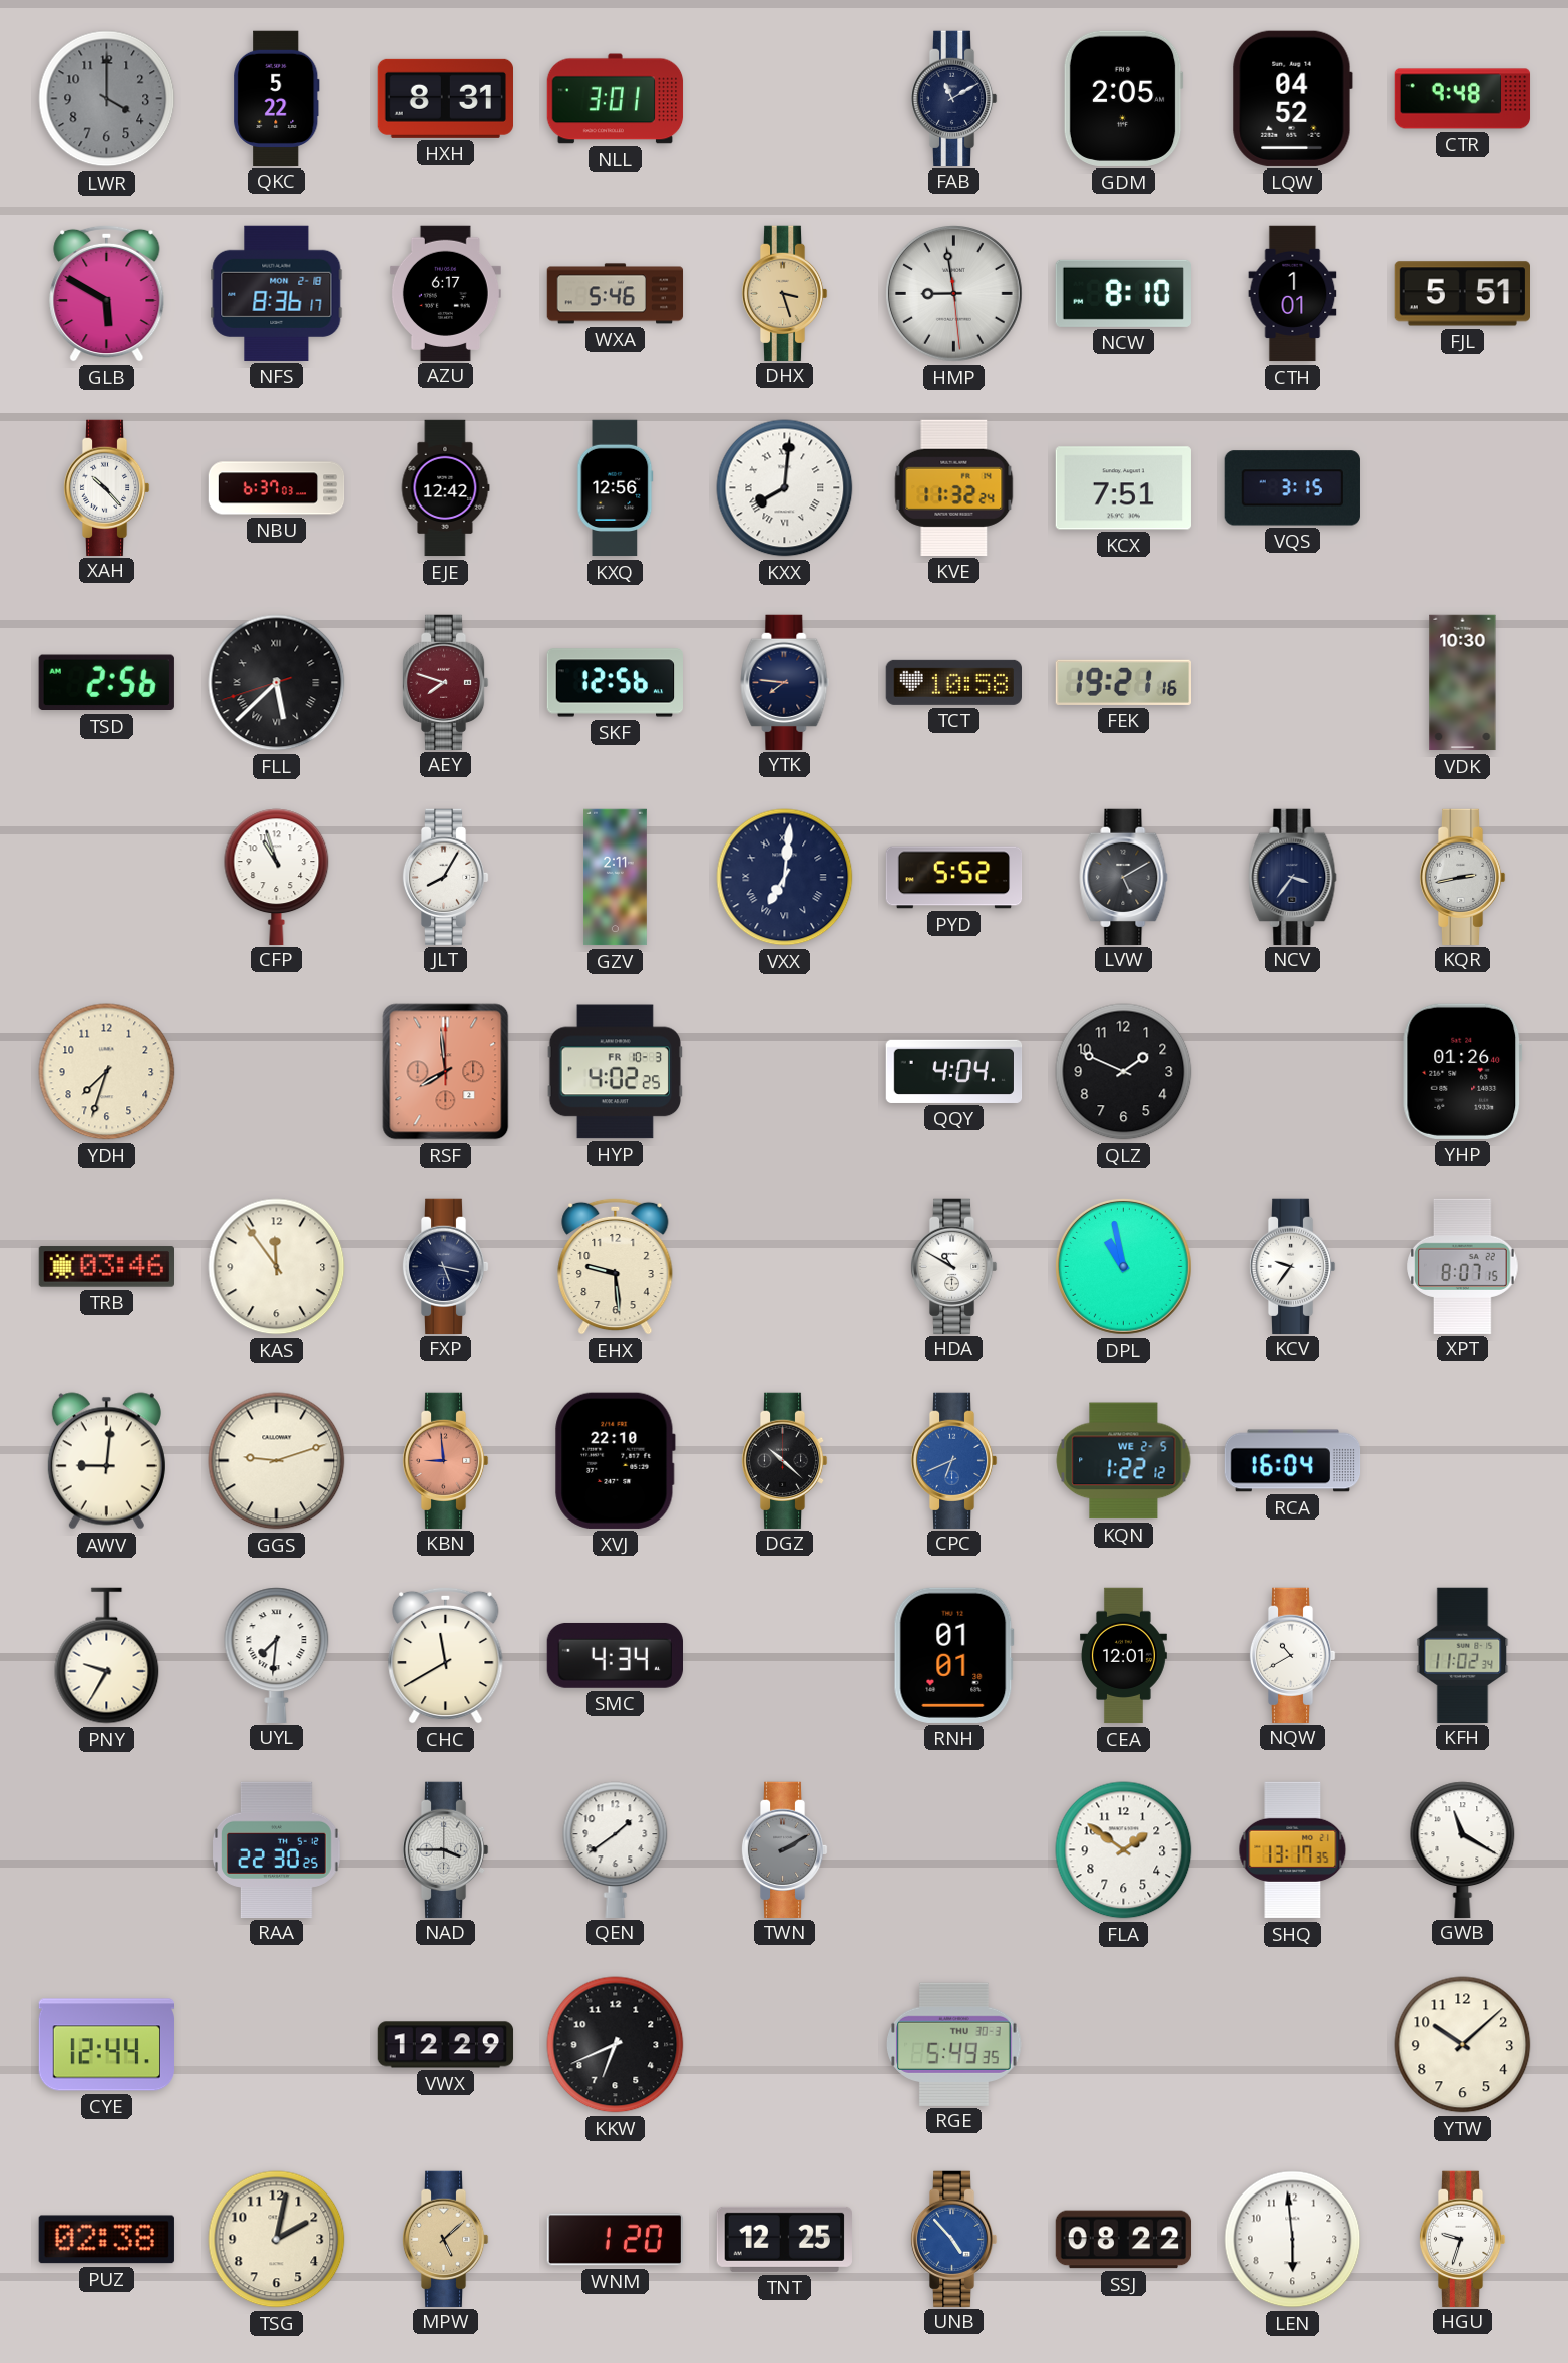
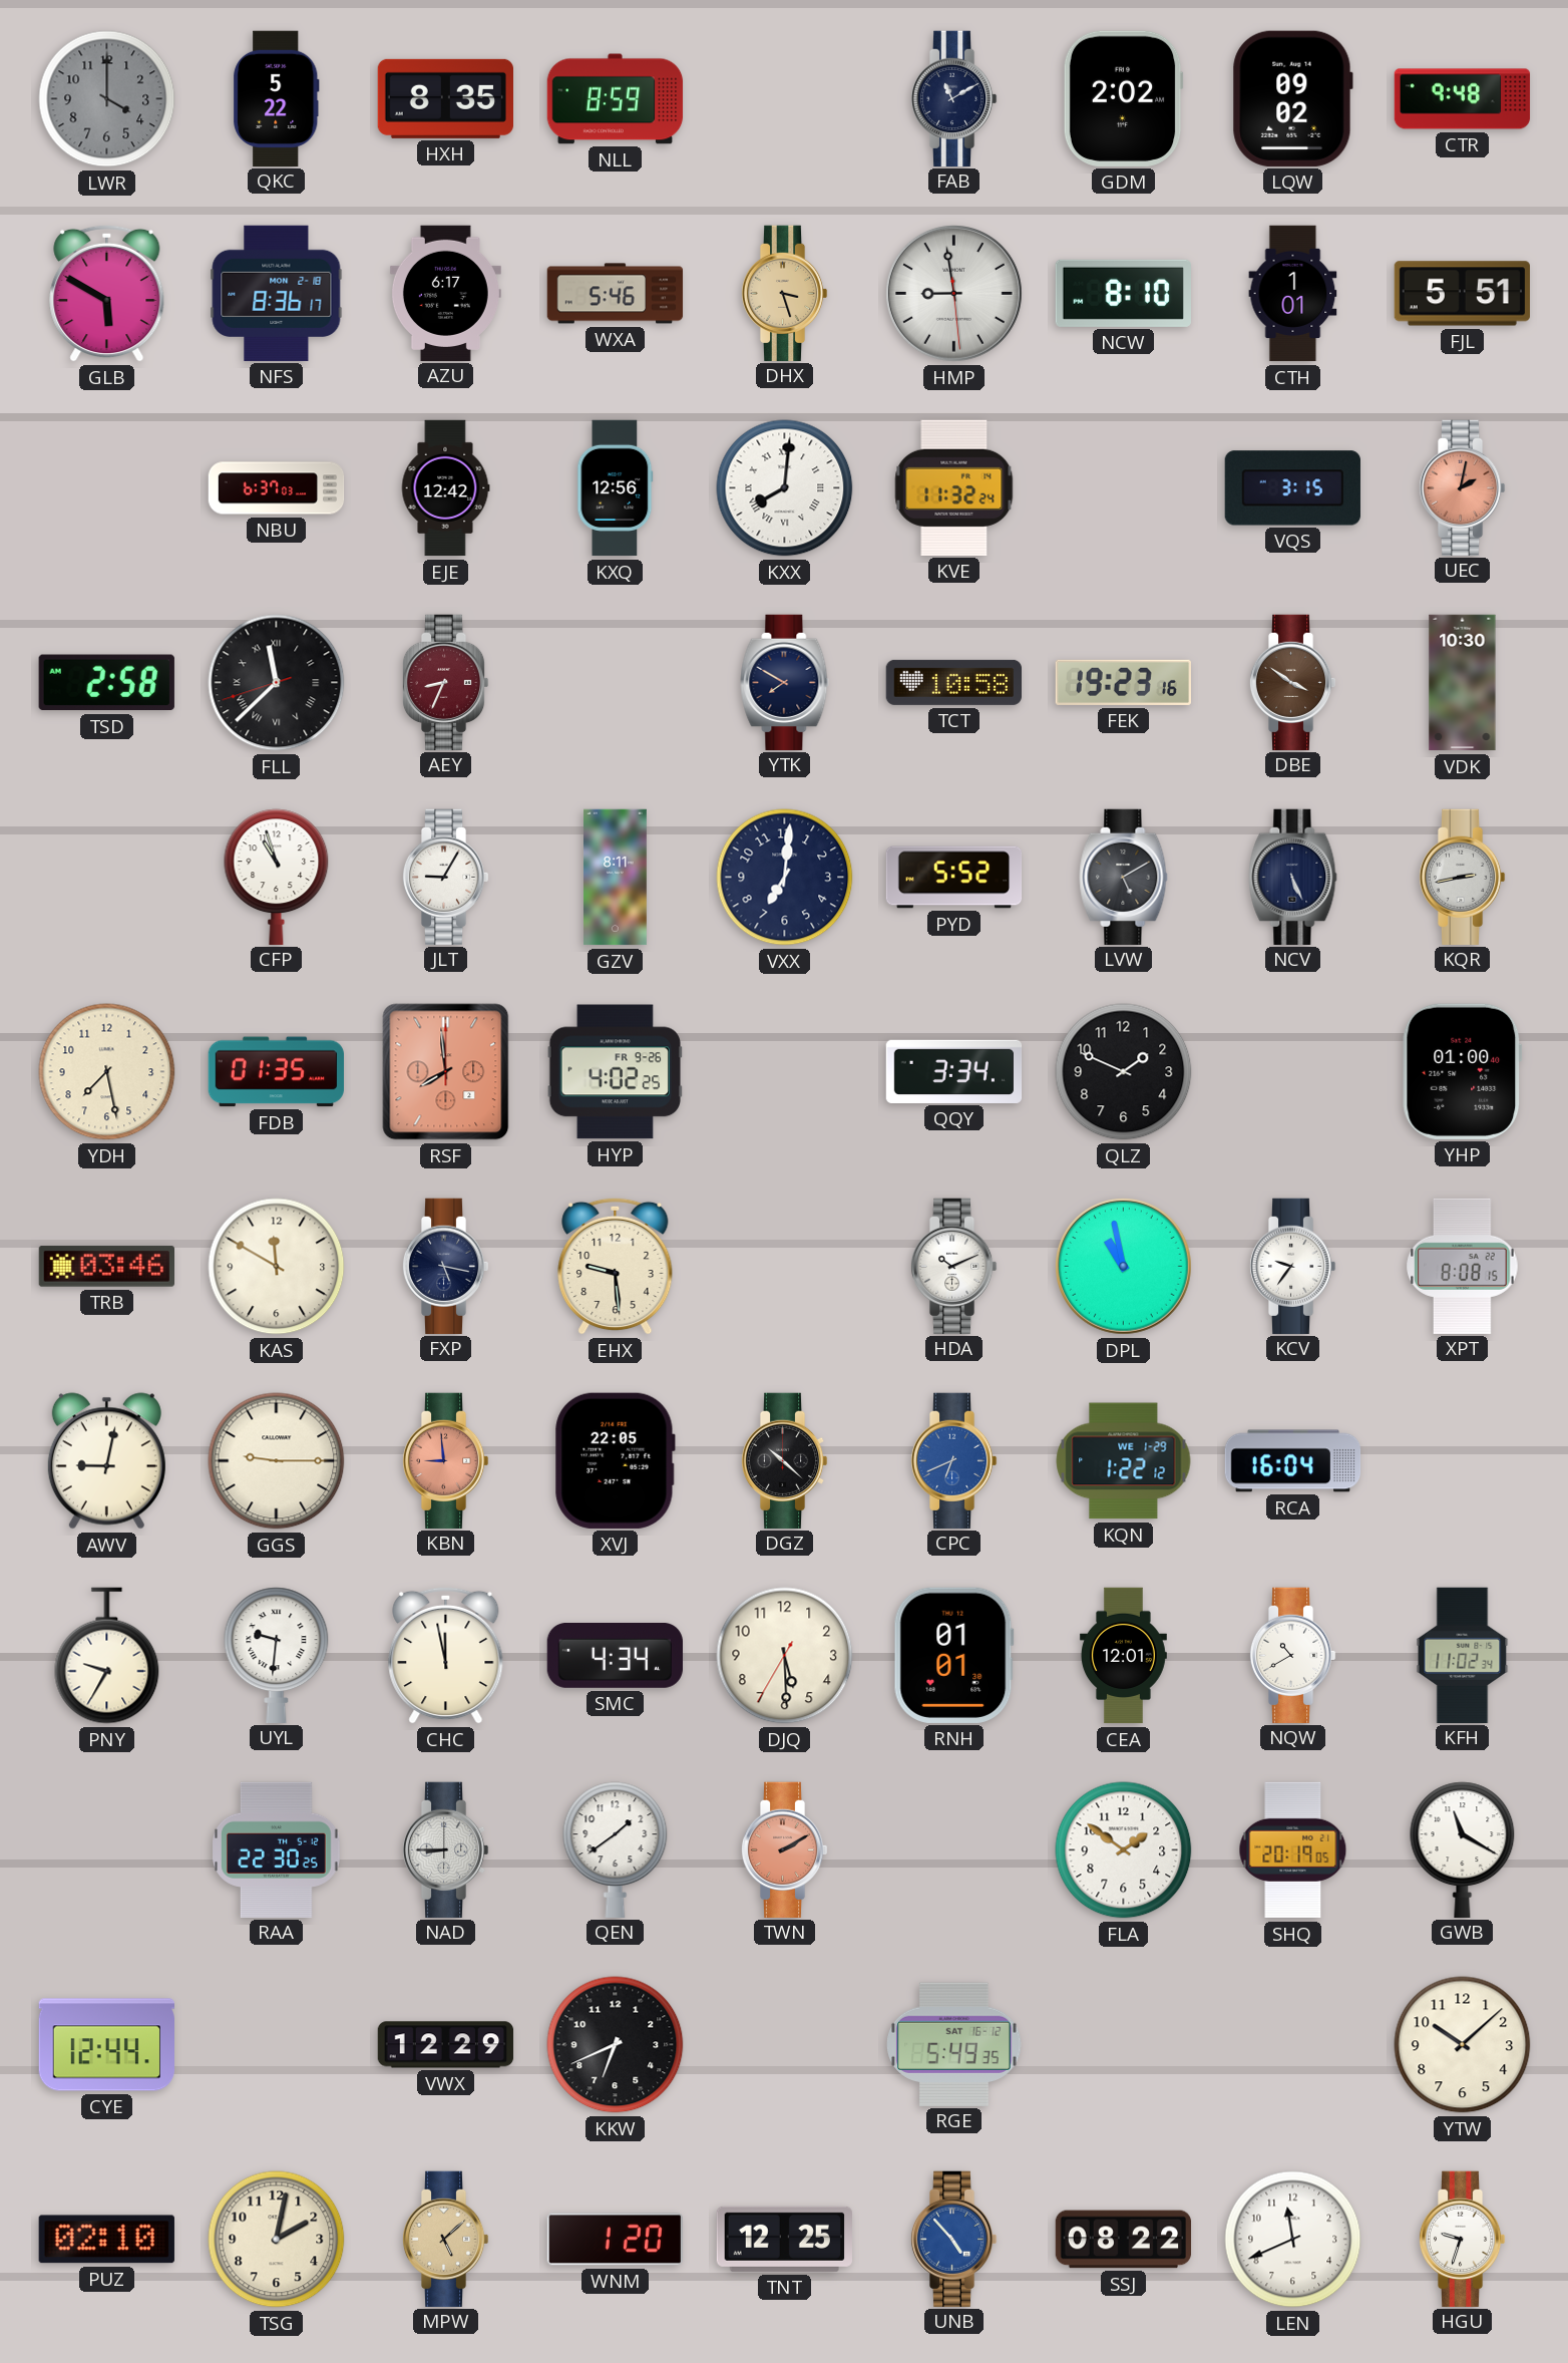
HXH: 8:31 -> 8:35 (445, 98)
NLL: 3:01 -> 8:59 (616, 99)
GDM: 2:05 -> 2:02 (1123, 98)
LQW: 04:52 -> 09:02 (1292, 98)
XAH: 10:23 -> none (106, 487)
KCX: 7:51 -> none (1123, 488)
UEC: none -> 2:02 (1462, 487)
TSD: 2:56 -> 2:58 (106, 683)
FLL: 5:37 -> 11:37 (277, 683)
AEY: 7:48 -> 8:34 (445, 682)
SKF: 12:56 -> none (615, 683)
YTK: 7:46 -> 7:50 (785, 682)
FEK: 19:21 -> 19:23 (1123, 682)
DBE: none -> 3:51 (1292, 682)
JLT: 8:05 -> 9:05 (445, 877)
GZV: 2:11 -> 8:11 (616, 878)
VXX numerals: Roman -> Arabic (785, 878)
NCV: 3:36 -> 5:26 (1293, 877)
YDH: 7:33 -> 7:28 (107, 1072)
FDB: none -> 01:35 (276, 1072)
HYP date: FR 10-3 -> FR 9-26 (615, 1072)
QQY: 4:04 -> 3:34 (954, 1071)
YHP: 01:26 -> 01:00 (1463, 1071)
KAS: 11:54 -> 11:50 (277, 1267)
HDA: 10:50 -> 10:11 (953, 1266)
XPT: 8:07 -> 8:08 (1463, 1266)
AWV: 9:01 -> 9:02 (106, 1461)
GGS: 9:12 -> 9:15 (277, 1461)
XVJ: 22:10 -> 22:05 (616, 1460)
KQN date: WE 2-5 -> WE 1-29 (1124, 1461)
UYL: 7:31 -> 9:31 (277, 1655)
CHC: 11:40 -> 11:58 (446, 1655)
DJQ: none -> 5:29 (785, 1656)
NAD: 3:45 -> 8:45 (445, 1849)
TWN dial: grey -> salmon (784, 1849)
SHQ: 13:17 -> 20:19 (1293, 1850)
RGE date: THU 30-3 -> SAT 16-12 (954, 2044)
PUZ: 02:38 -> 02:10 (106, 2240)
LEN: 5:59 -> 11:41 (1293, 2240)
